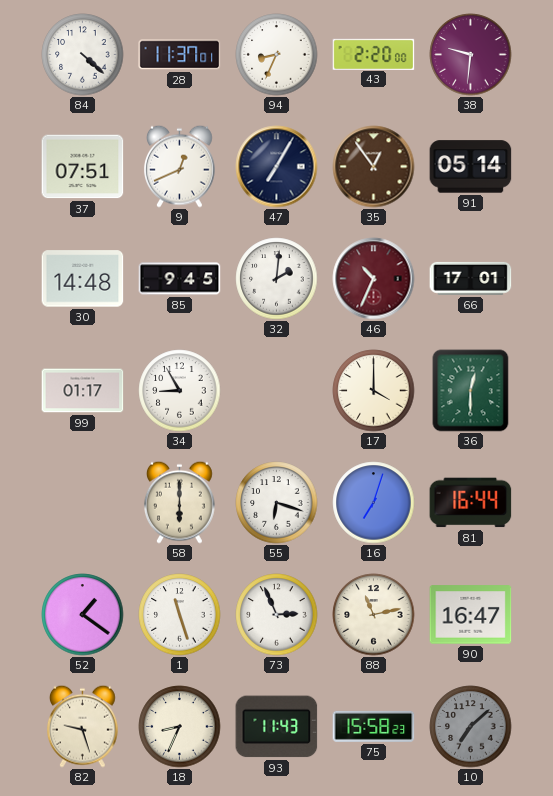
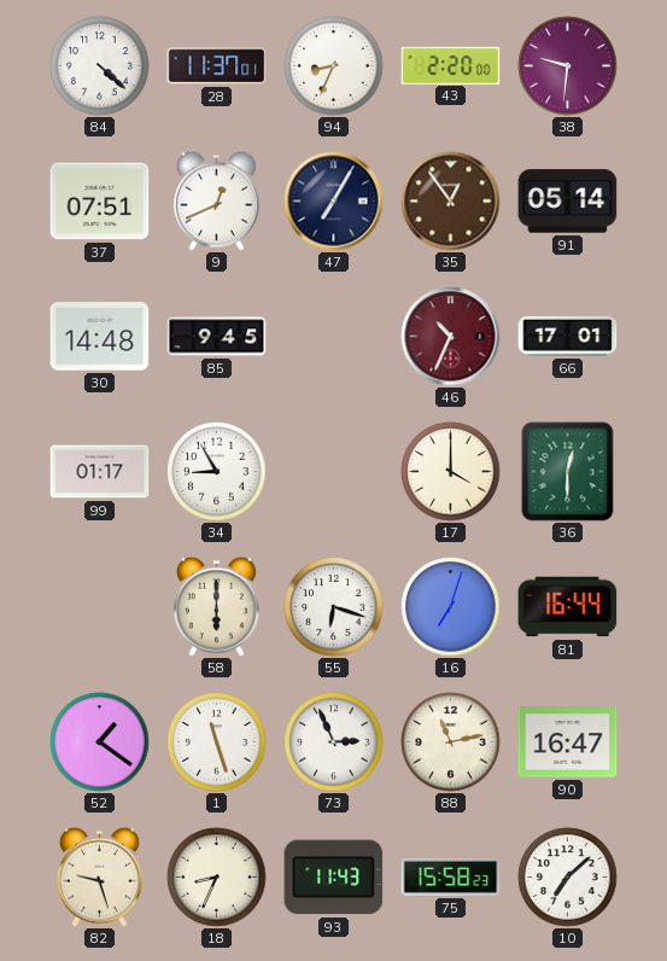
32: 2:01 -> none (277, 279)
10 dial: grey -> white (568, 878)
